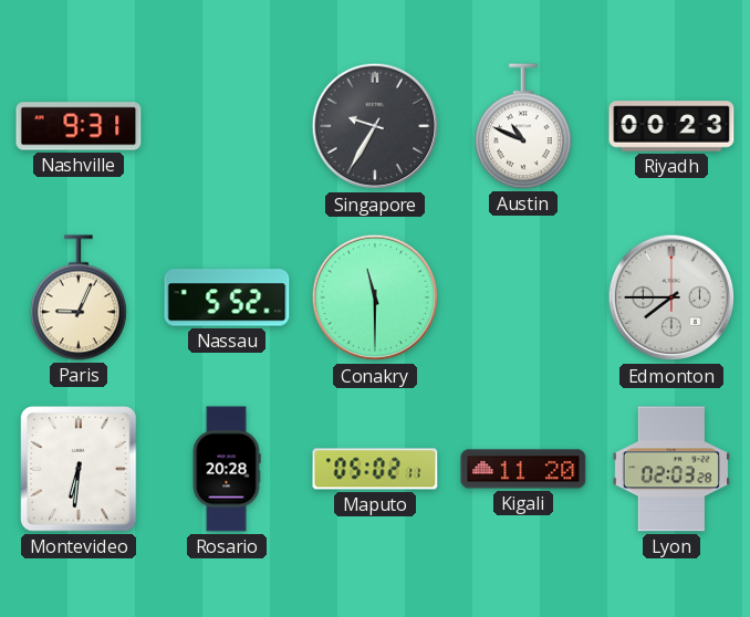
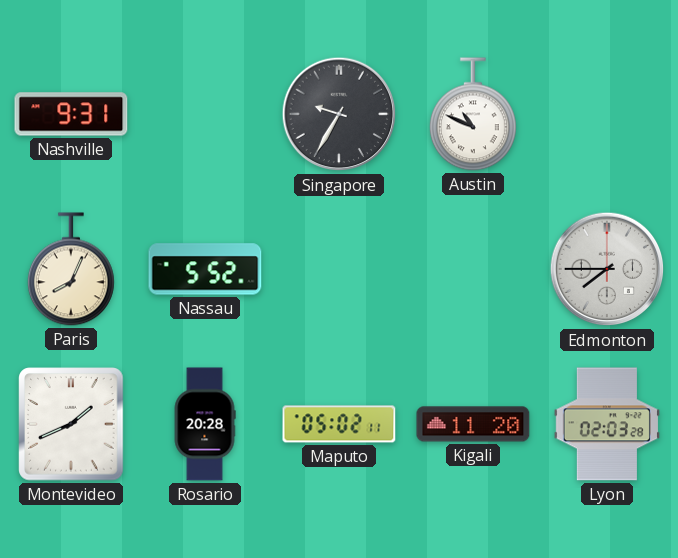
Riyadh: 00:23 -> none (671, 126)
Paris: 9:04 -> 8:04 (71, 269)
Conakry: 11:30 -> none (375, 297)
Montevideo: 6:31 -> 1:41 (71, 424)
